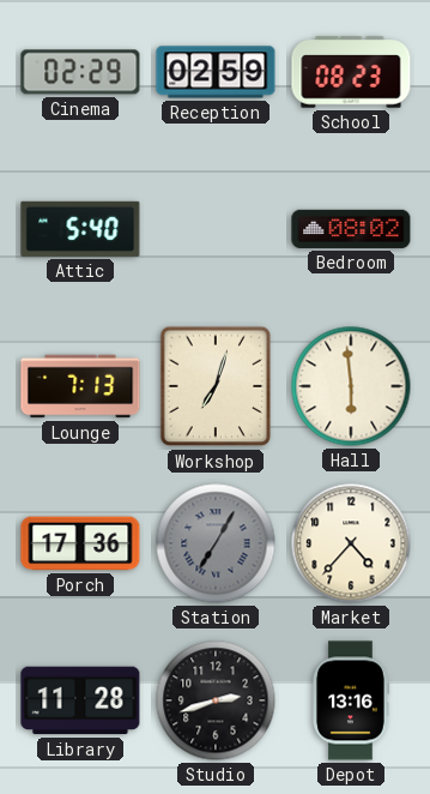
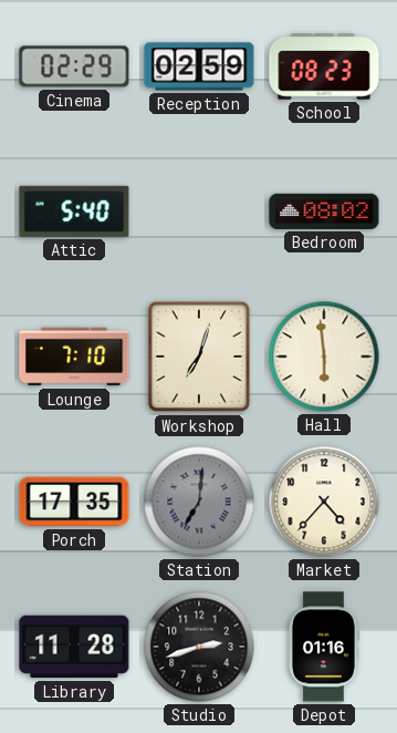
Lounge: 7:13 -> 7:10 (74, 357)
Porch: 17:36 -> 17:35 (74, 502)
Station: 7:05 -> 7:01 (199, 502)
Depot: 13:16 -> 01:16 (324, 647)
